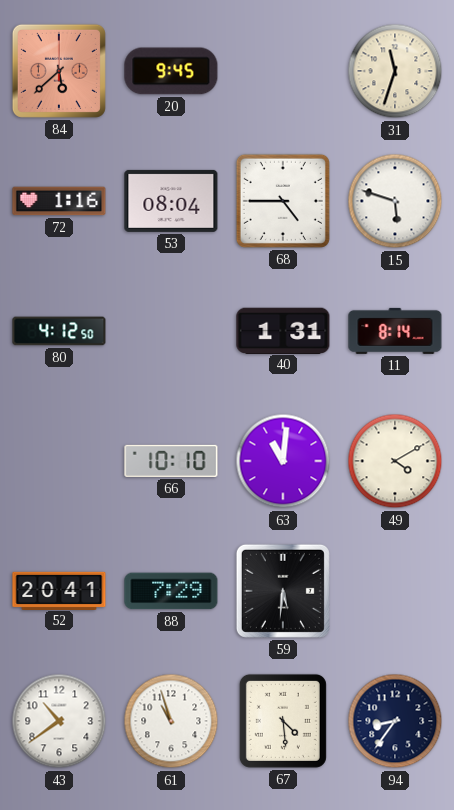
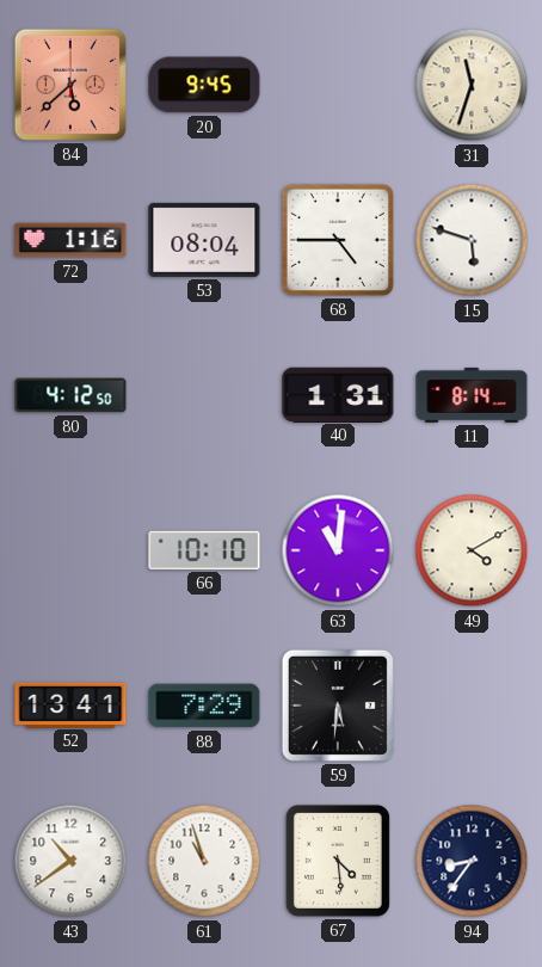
52: 20:41 -> 13:41 (70, 704)
